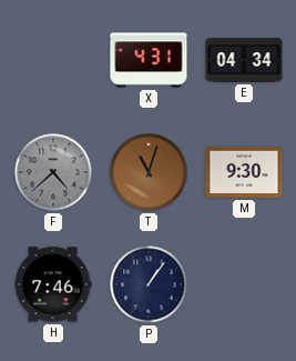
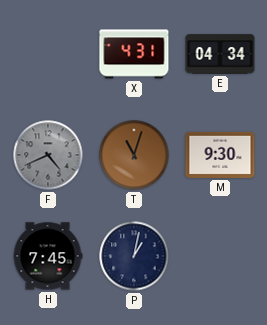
F: 4:38 -> 4:41 (48, 155)
H: 7:46 -> 7:45 (48, 256)
P: 1:06 -> 1:02 (134, 256)
